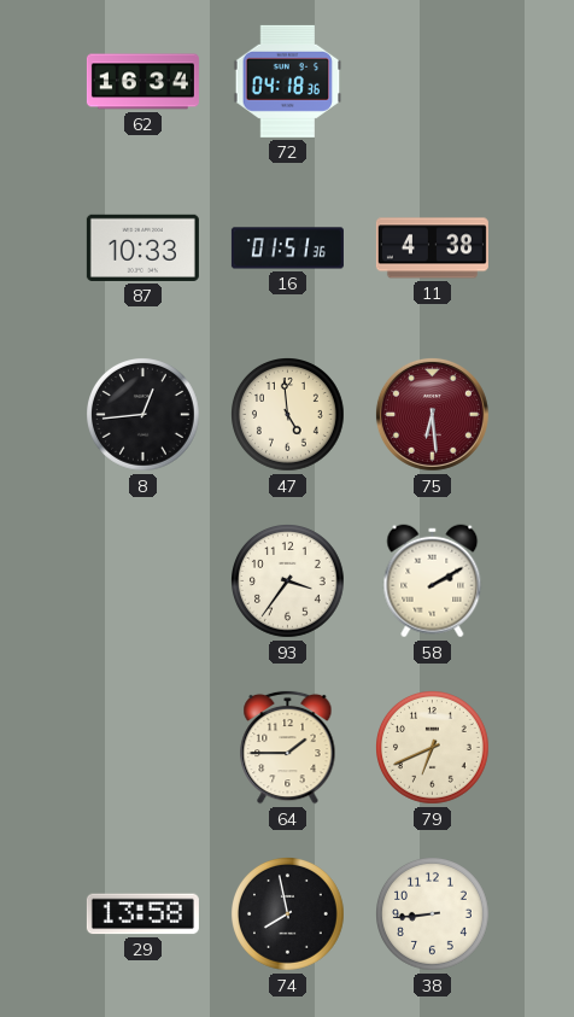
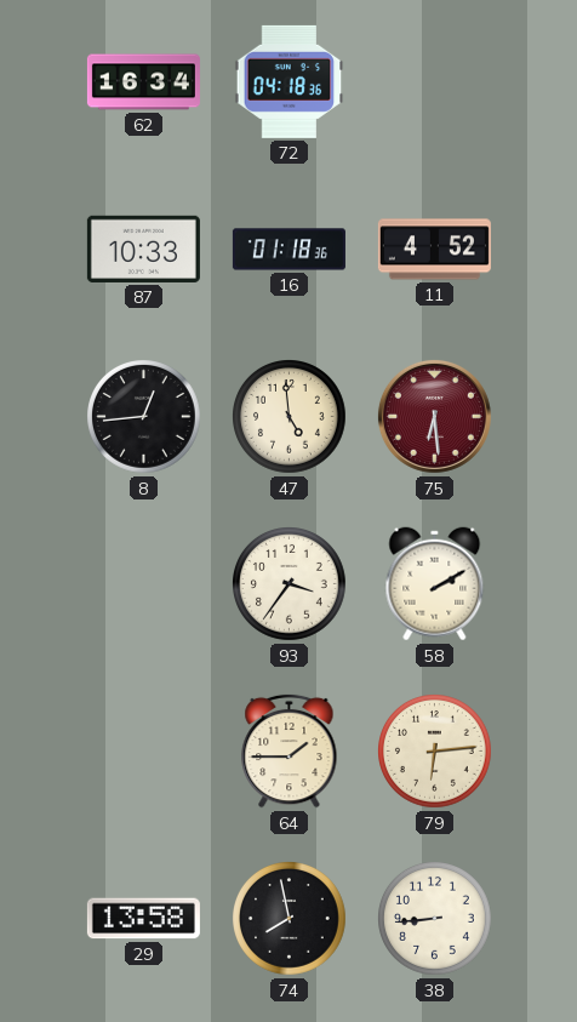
16: 01:51 -> 01:18 (288, 250)
11: 4:38 -> 4:52 (434, 250)
79: 6:41 -> 6:14 (435, 752)
